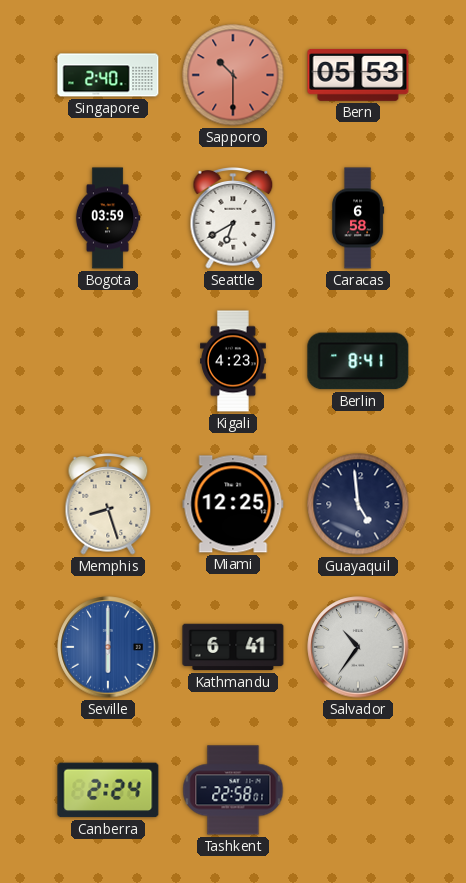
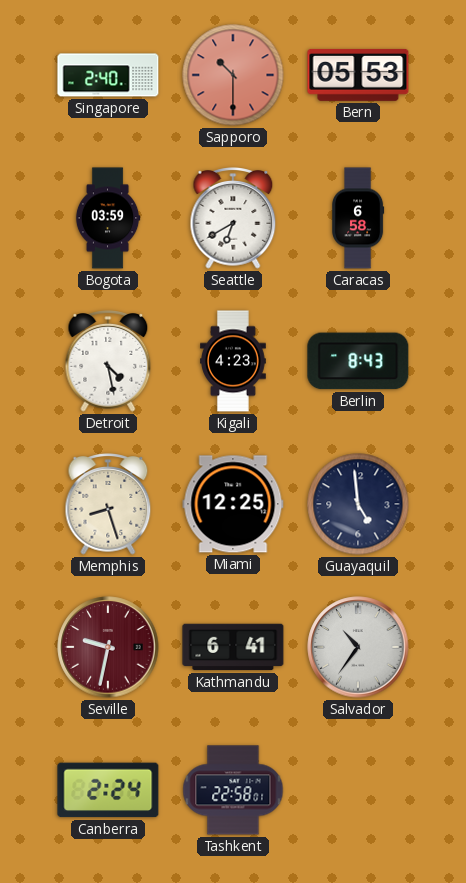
Detroit: none -> 4:28 (108, 361)
Berlin: 8:41 -> 8:43 (358, 361)
Seville: 6:00 -> 9:32 (108, 647)
Seville dial: blue -> burgundy (108, 647)
